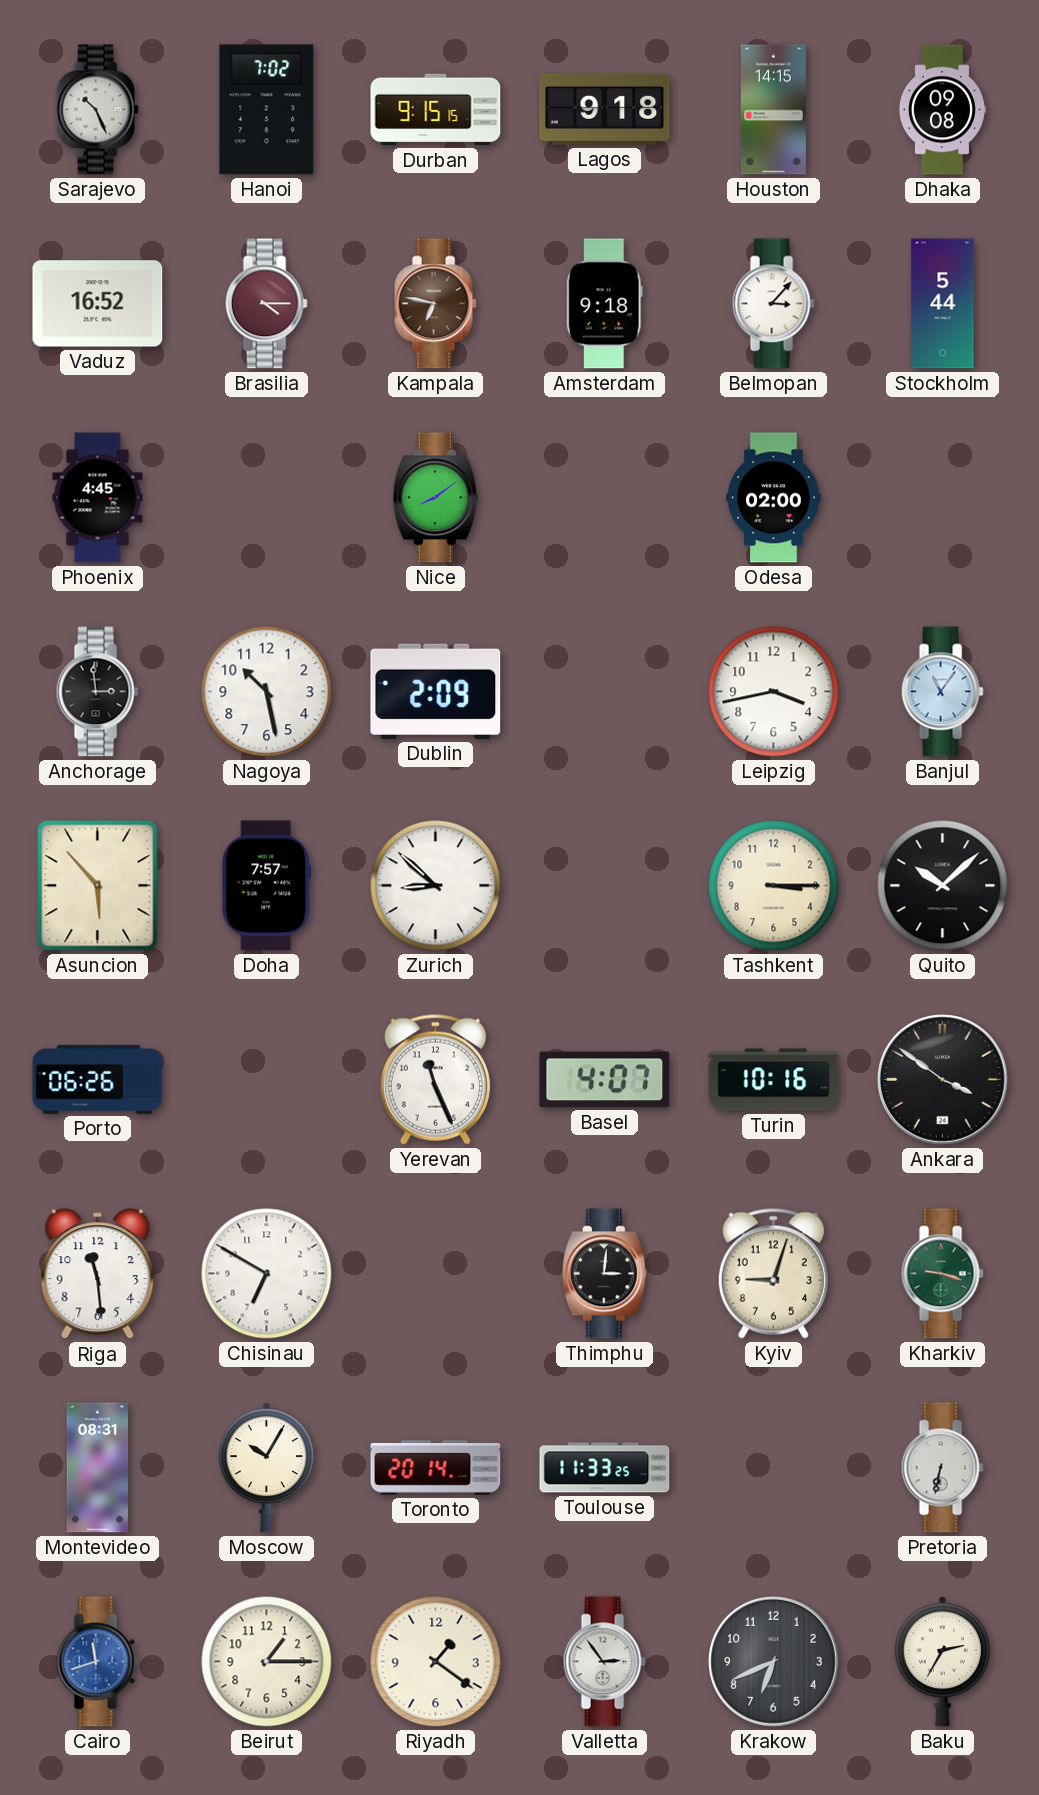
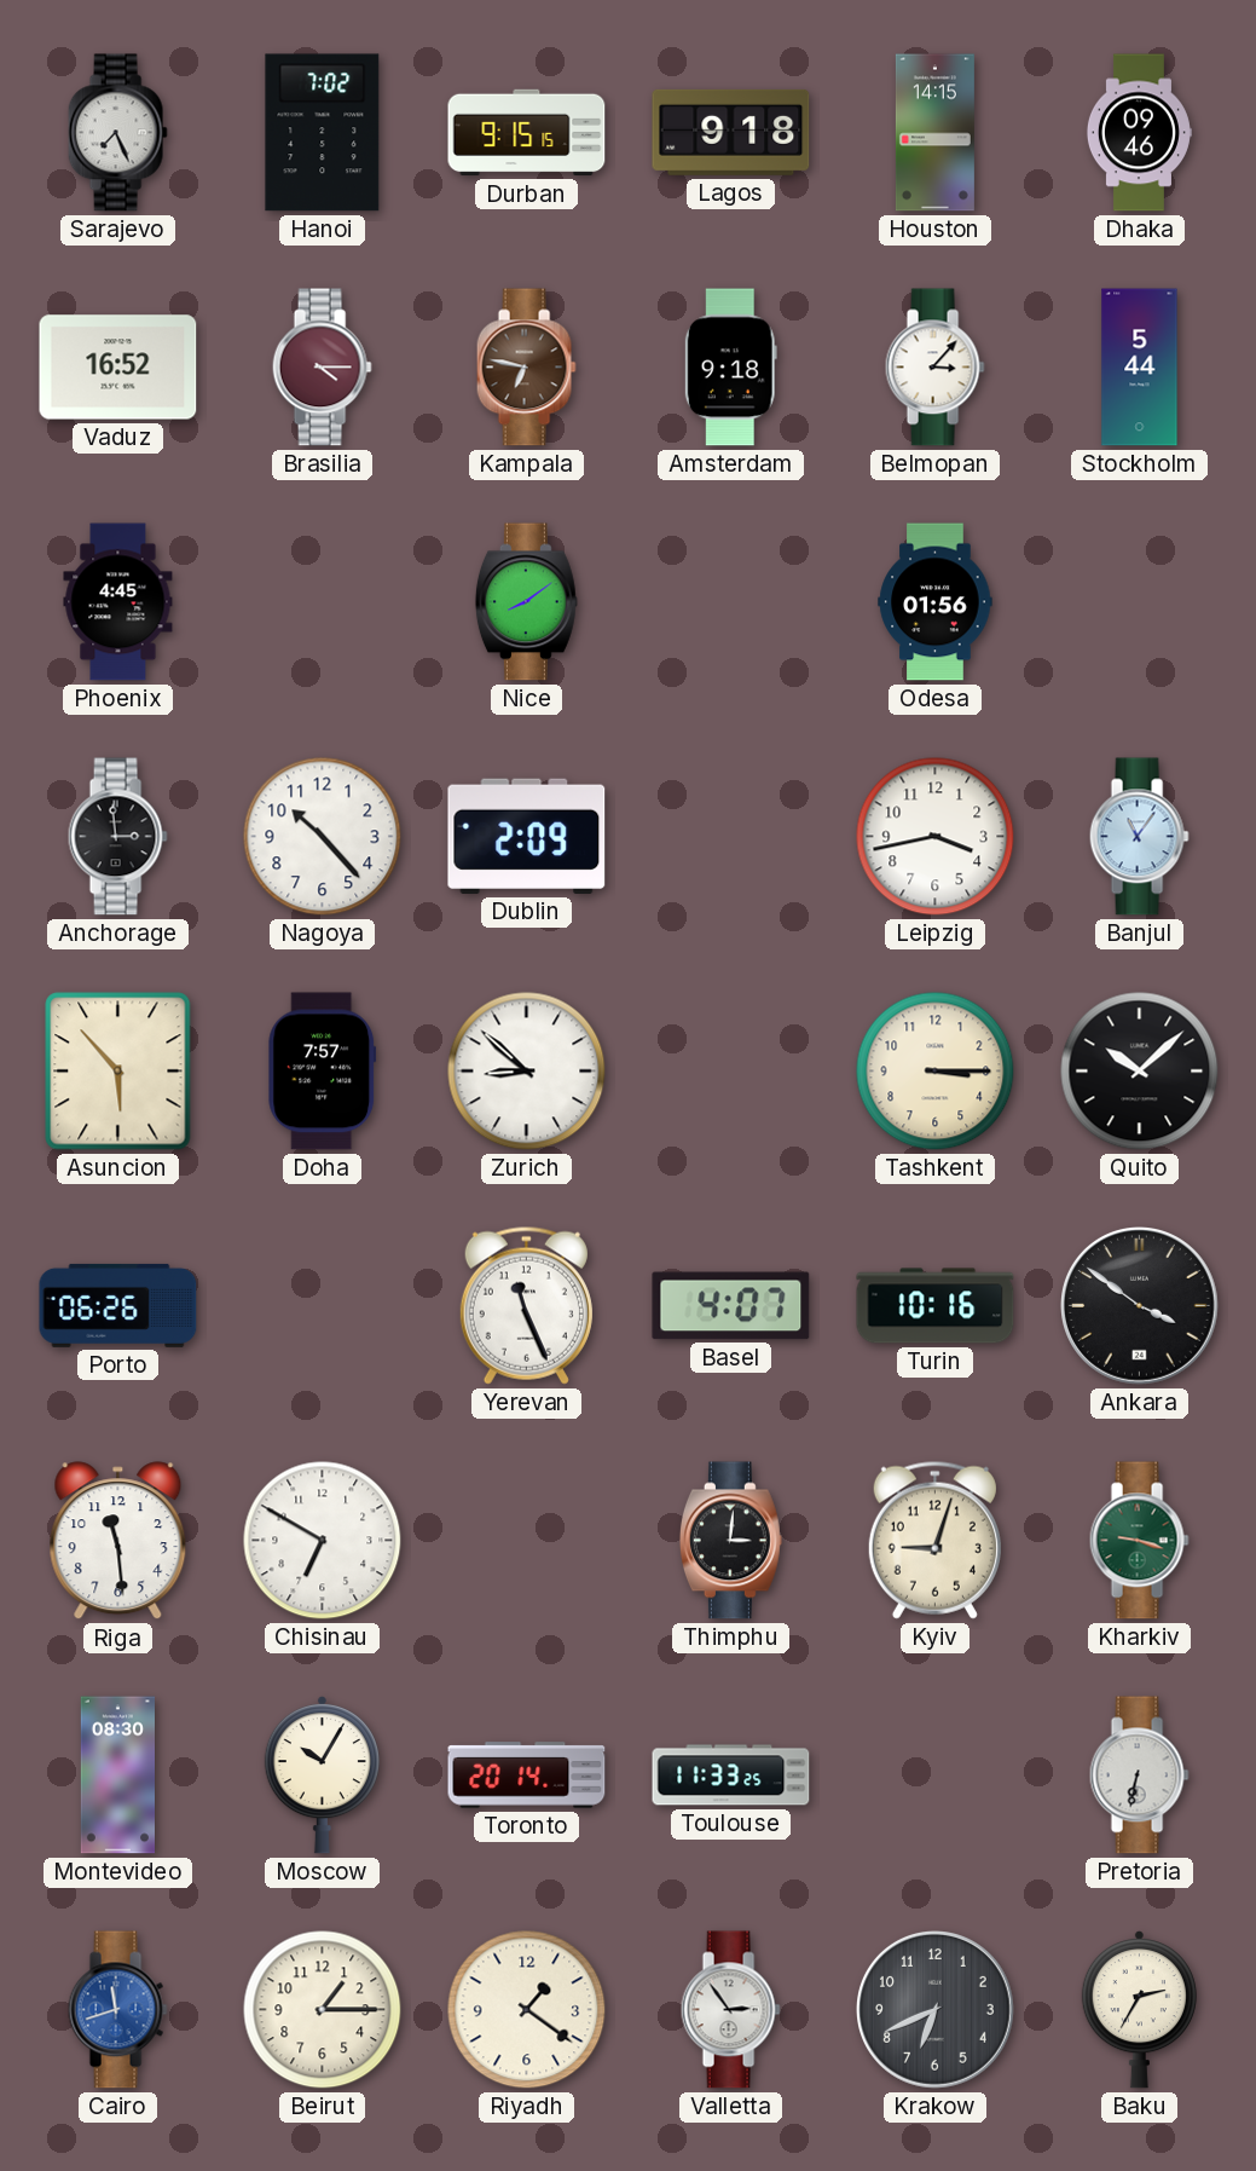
Sarajevo: 10:26 -> 7:26 (117, 133)
Dhaka: 09:08 -> 09:46 (1139, 133)
Odesa: 02:00 -> 01:56 (936, 602)
Nagoya: 10:28 -> 10:23 (323, 837)
Montevideo: 08:31 -> 08:30 (117, 1776)
